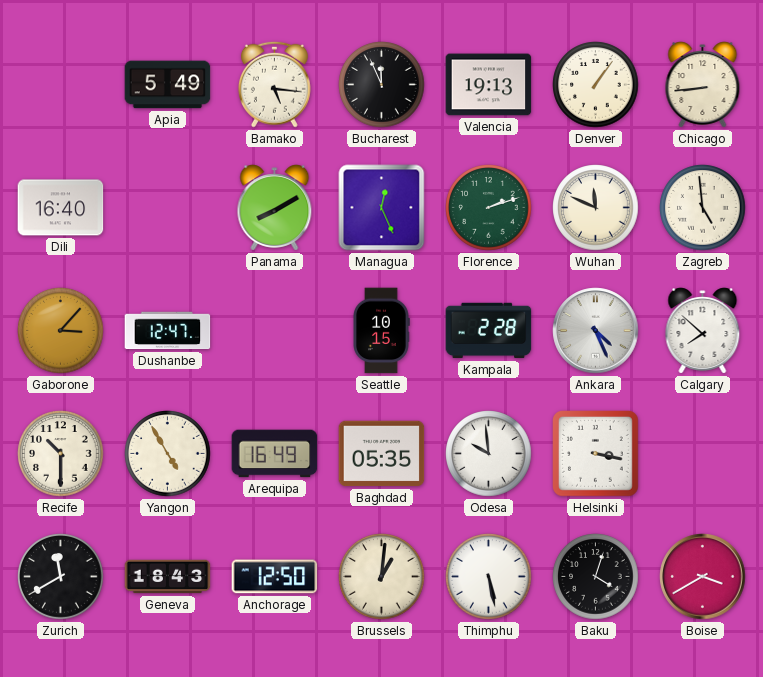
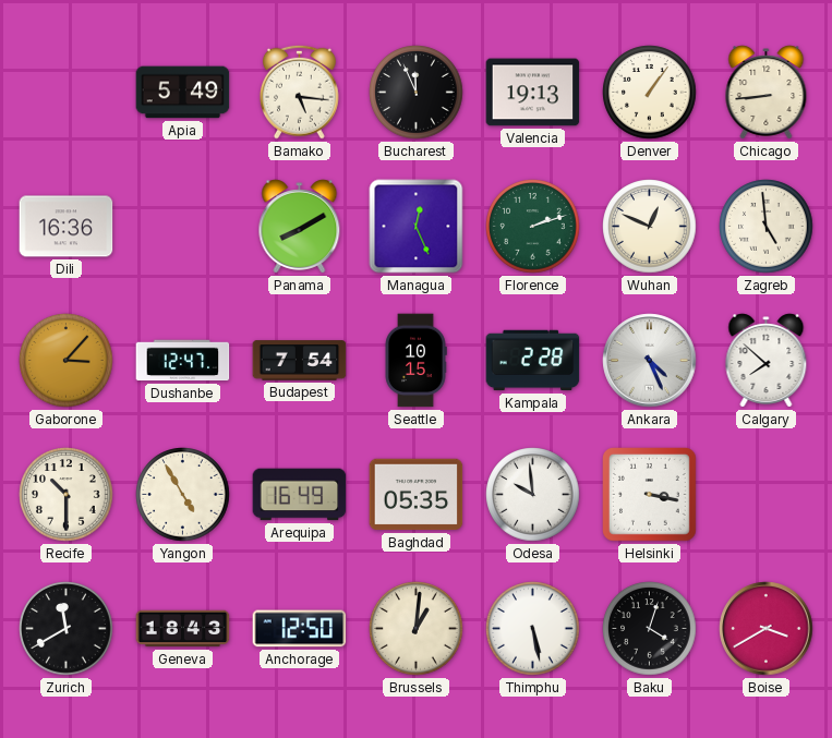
Dili: 16:40 -> 16:36 (67, 227)
Wuhan: 11:49 -> 12:49 (650, 227)
Budapest: none -> 7:54 (300, 361)
